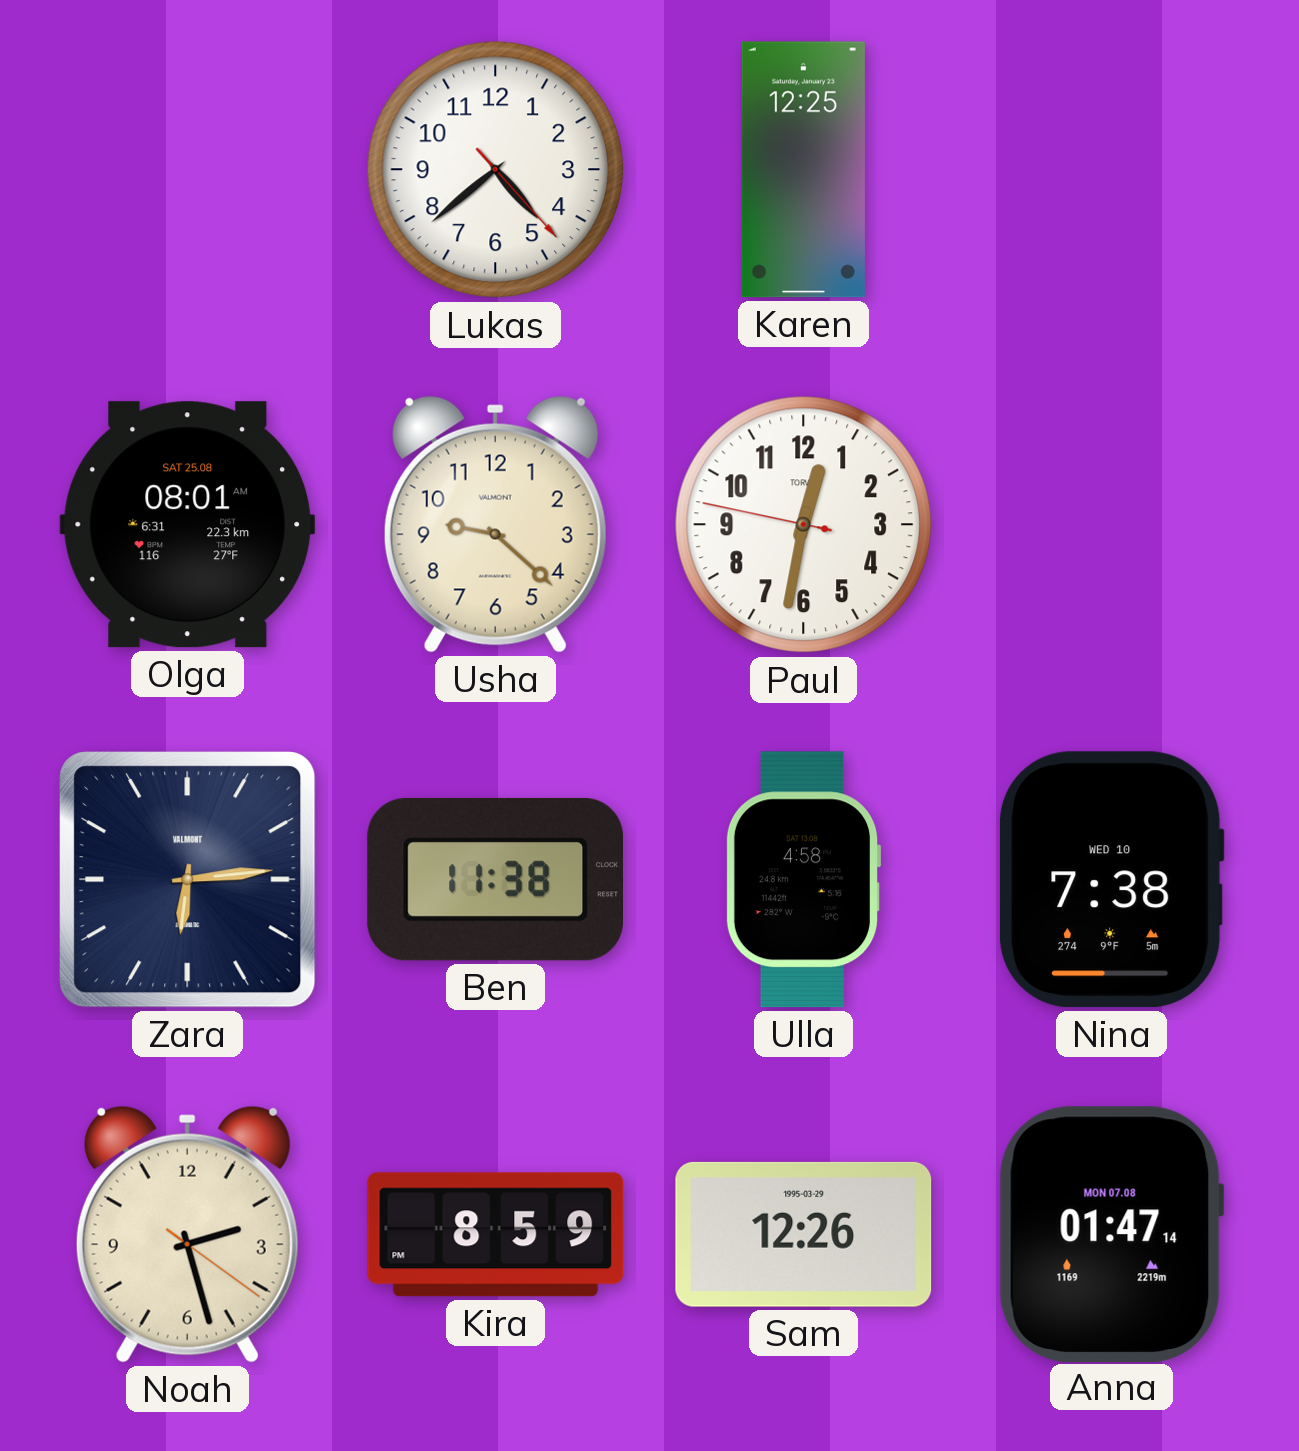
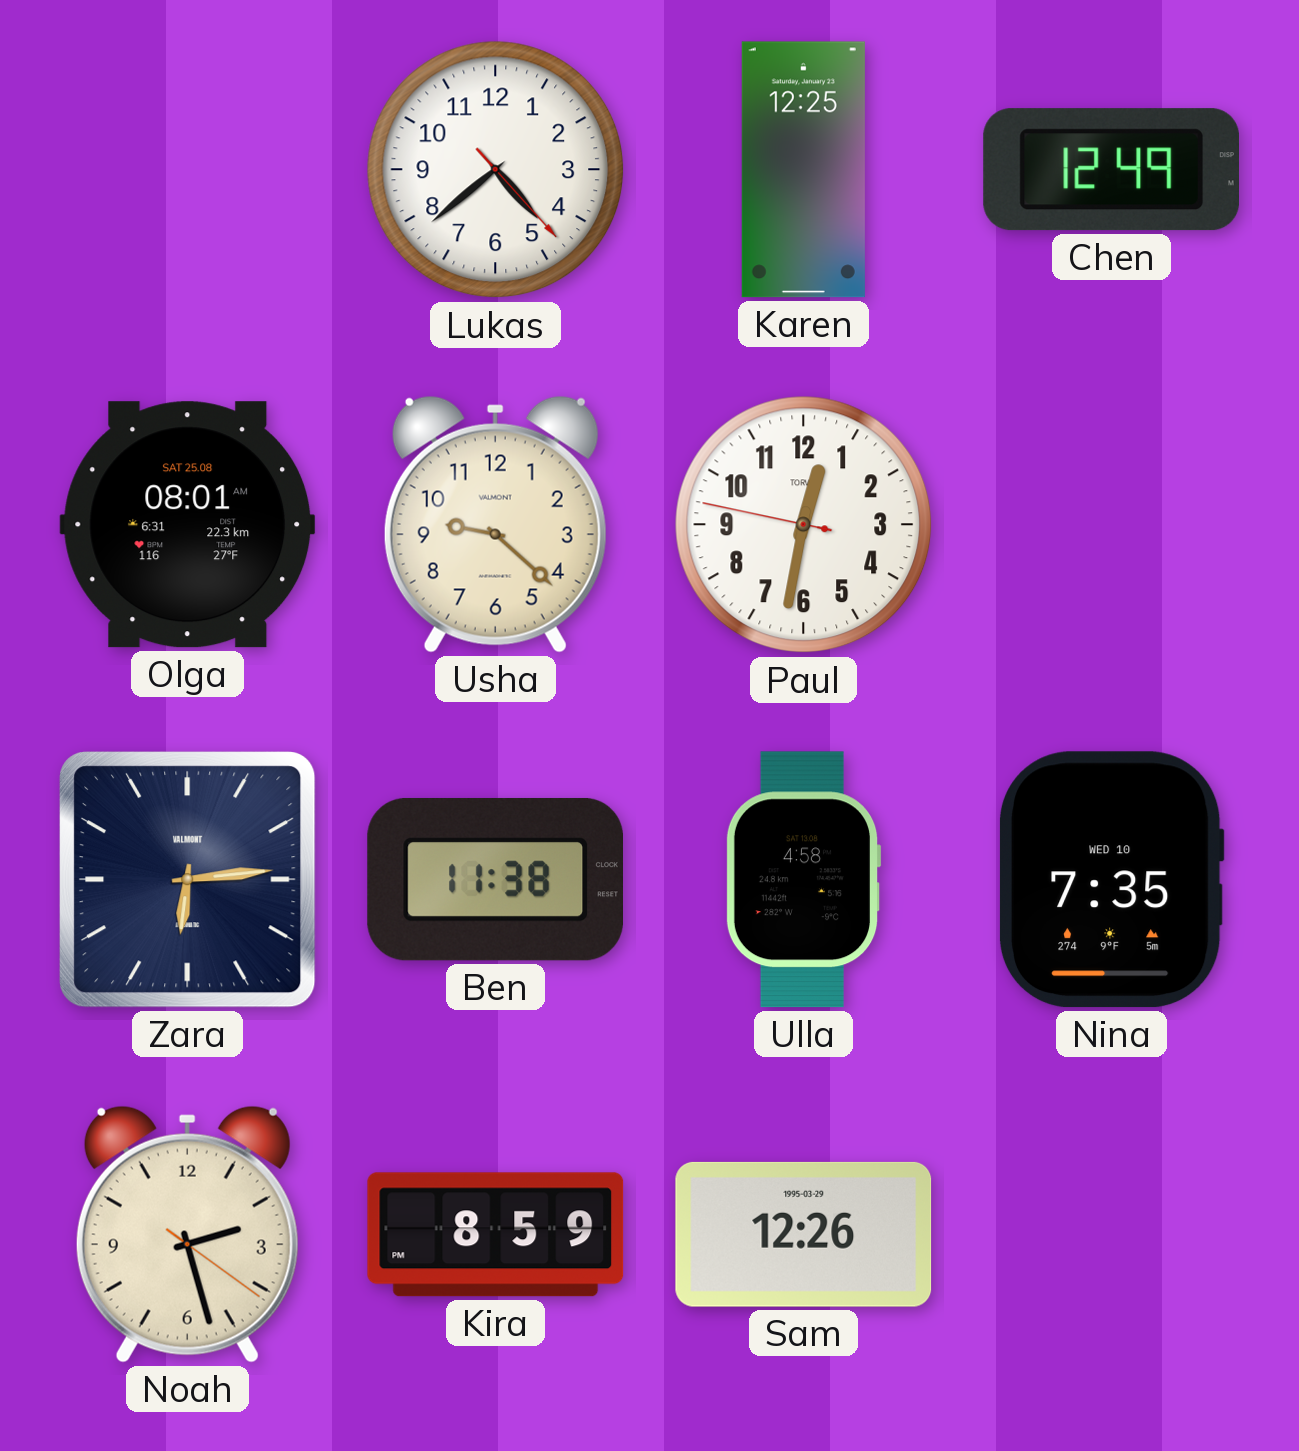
Chen: none -> 12:49 (1111, 170)
Nina: 7:38 -> 7:35 (1111, 880)
Anna: 01:47 -> none (1111, 1234)
